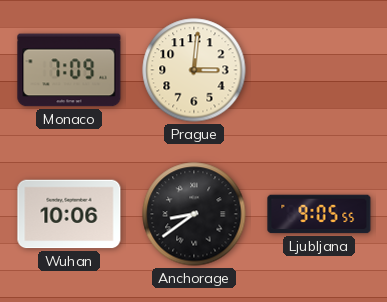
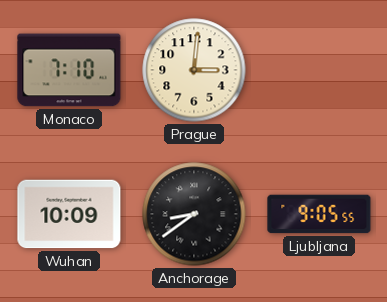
Monaco: 7:09 -> 7:10 (69, 70)
Wuhan: 10:06 -> 10:09 (69, 214)
